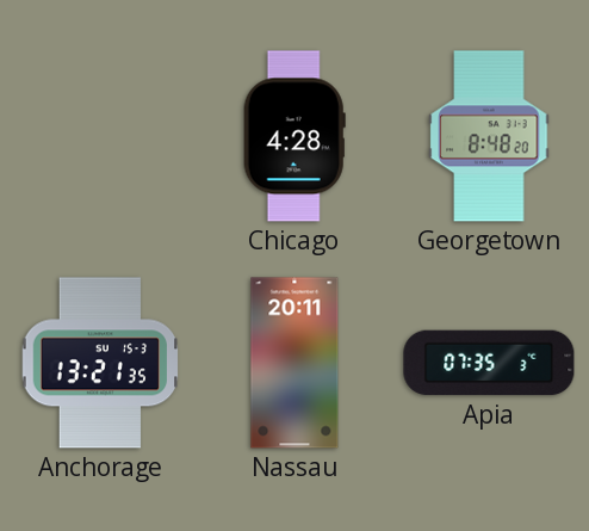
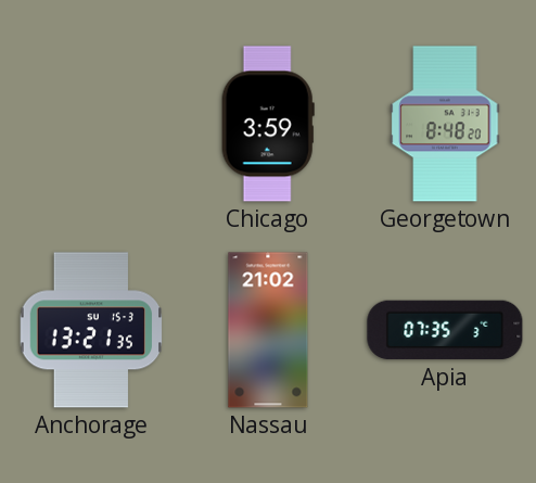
Chicago: 4:28 -> 3:59 (268, 124)
Nassau: 20:11 -> 21:02 (268, 330)
